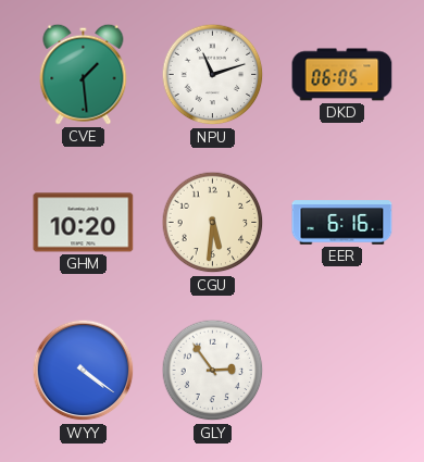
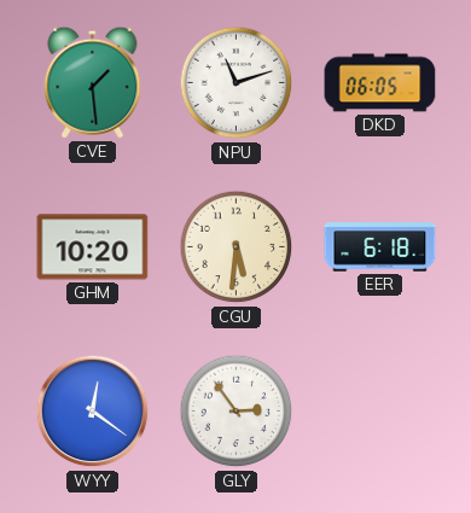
EER: 6:16 -> 6:18 (380, 247)
WYY: 4:21 -> 12:21 (93, 412)
